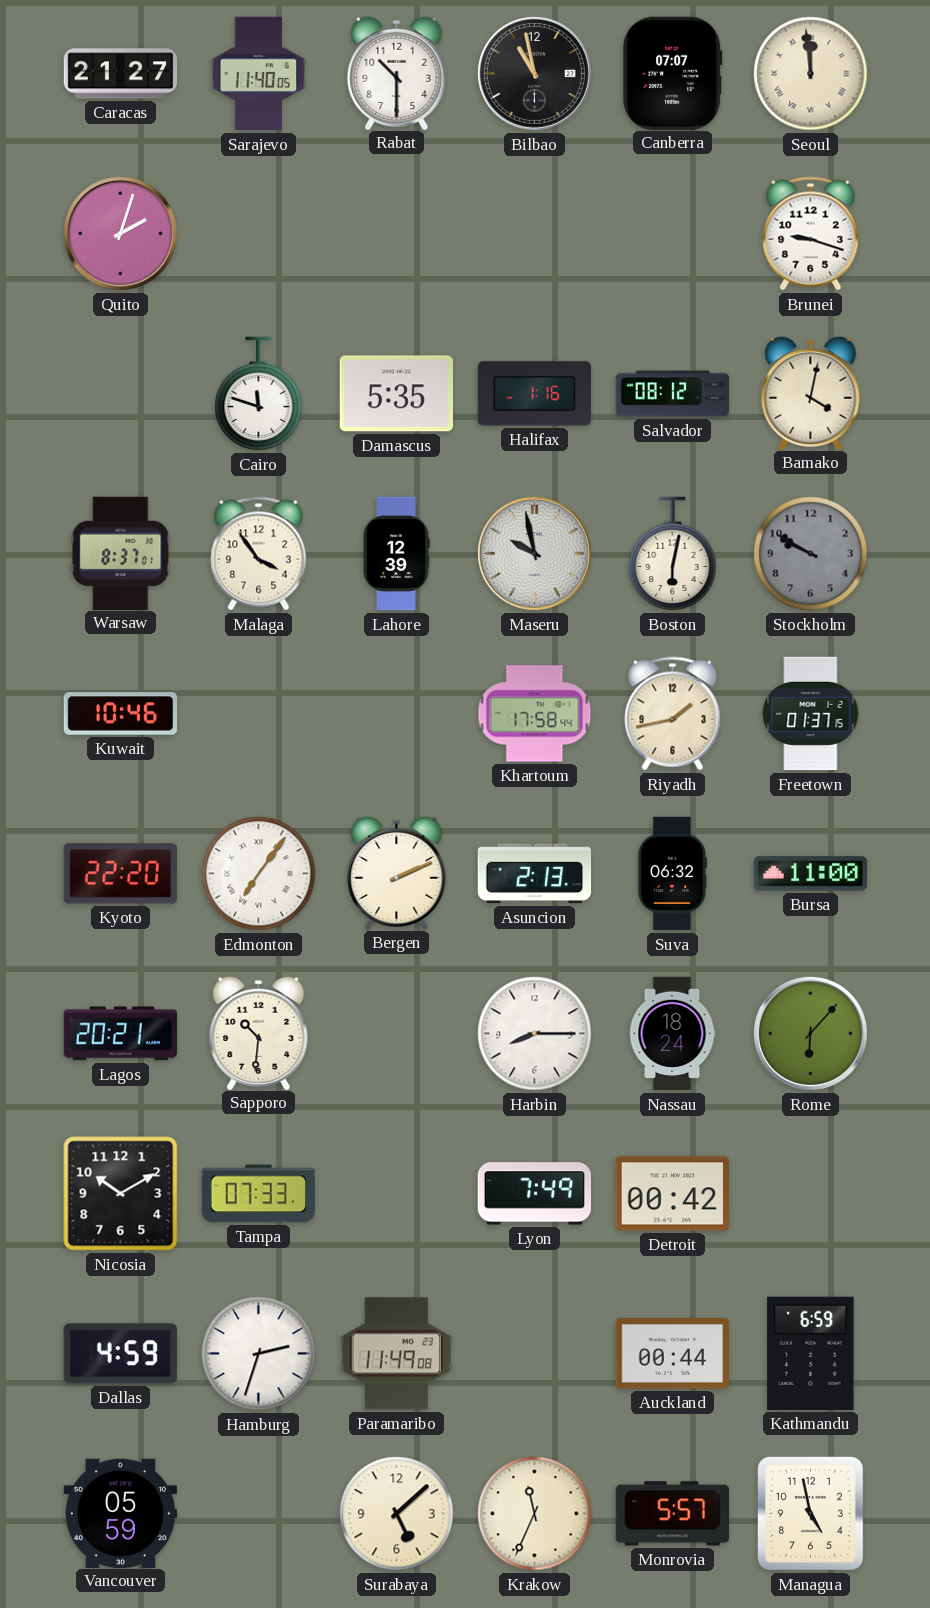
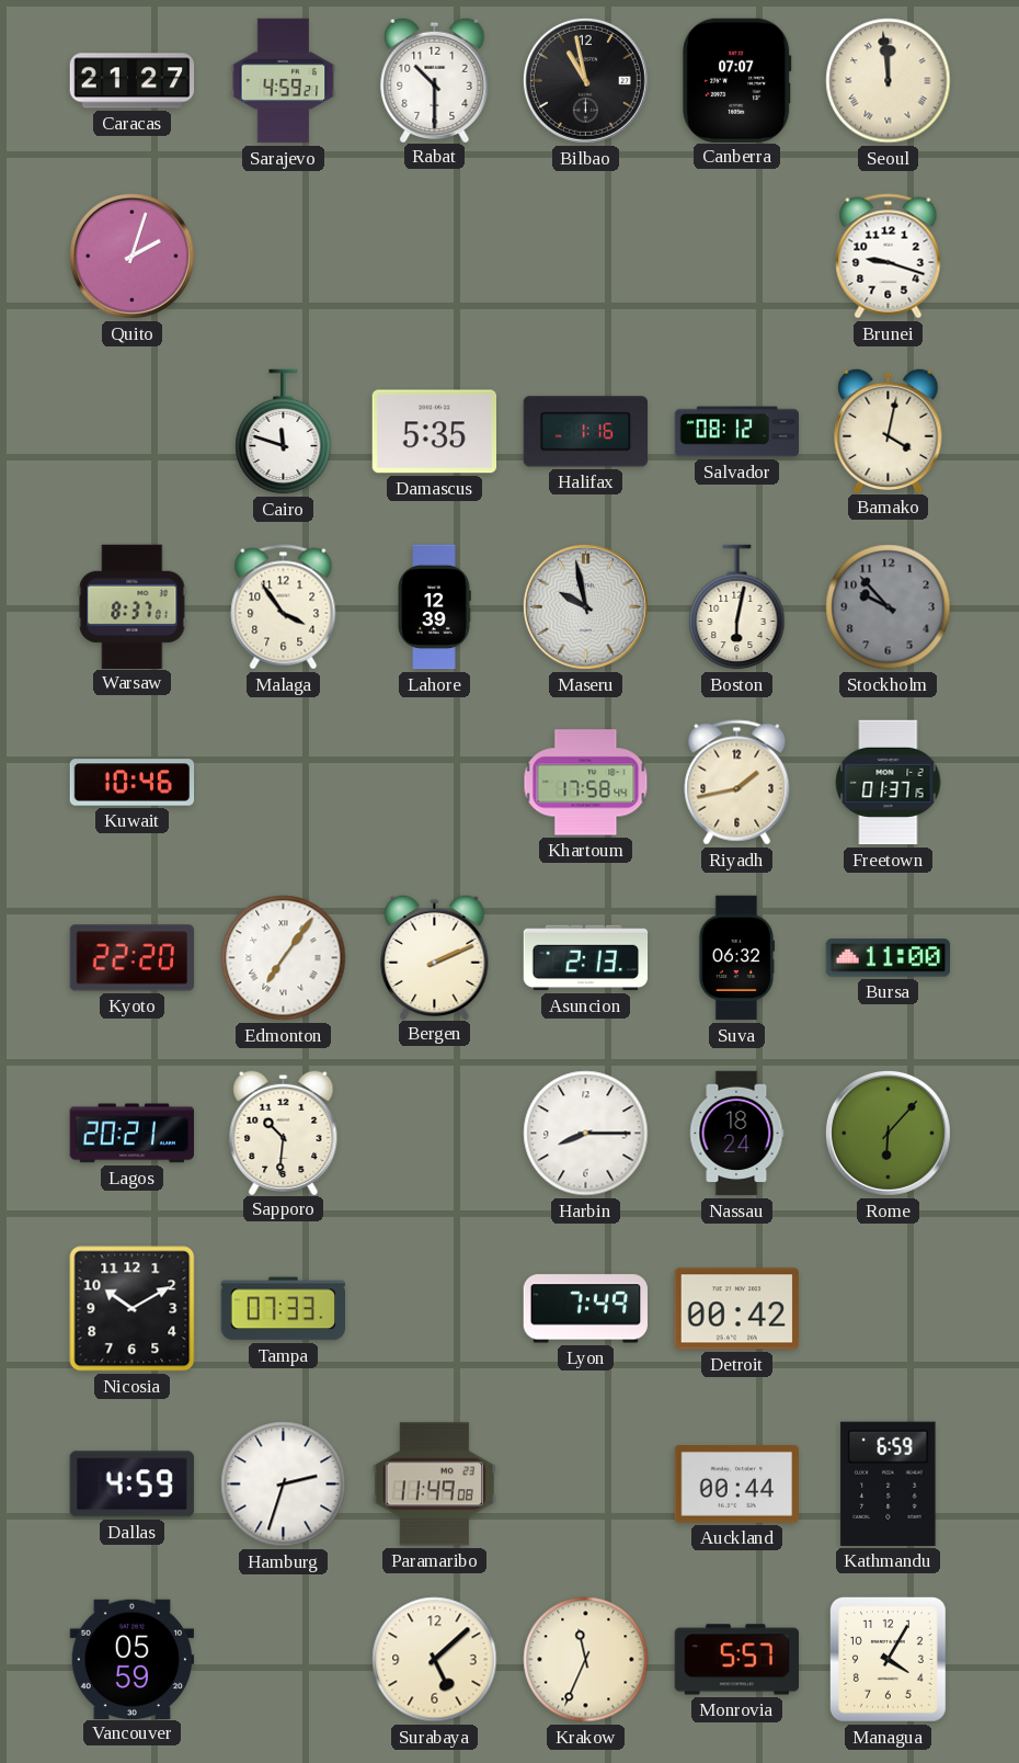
Sarajevo: 11:40 -> 4:59 (284, 81)
Stockholm: 9:50 -> 9:53 (889, 607)
Managua: 4:58 -> 4:05 (888, 1659)
